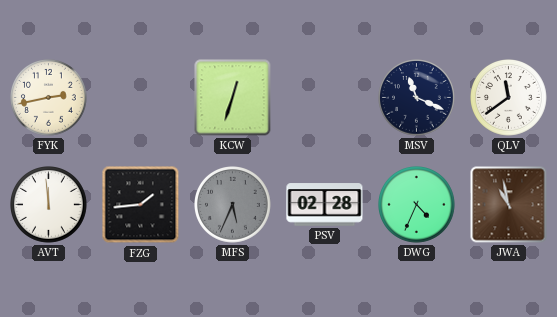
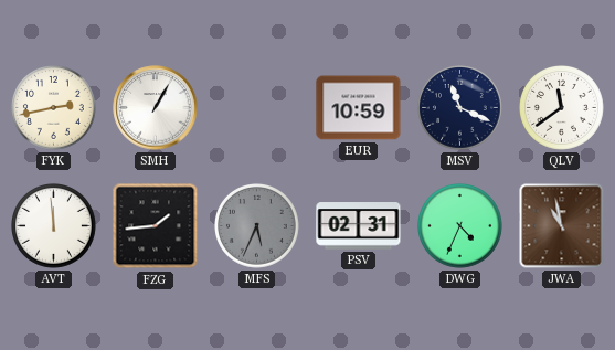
SMH: none -> 1:05 (156, 108)
KCW: 12:33 -> none (233, 98)
EUR: none -> 10:59 (359, 108)
PSV: 02:28 -> 02:31 (359, 226)
